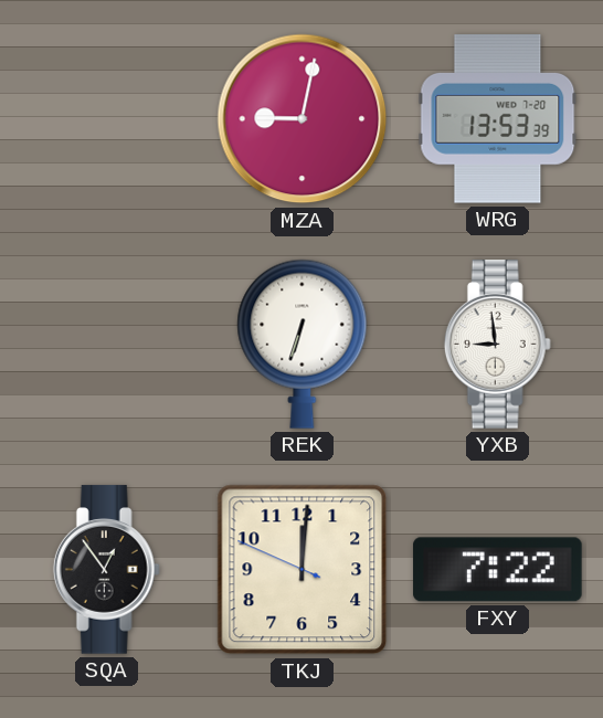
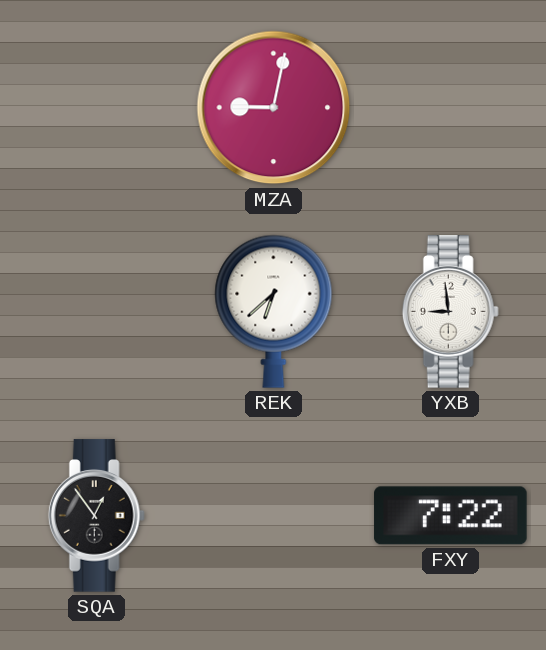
WRG: 13:53 -> none (498, 119)
REK: 6:33 -> 6:38 (274, 311)
TKJ: 12:00 -> none (303, 570)
